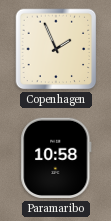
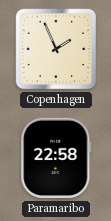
Paramaribo: 10:58 -> 22:58 (56, 158)
